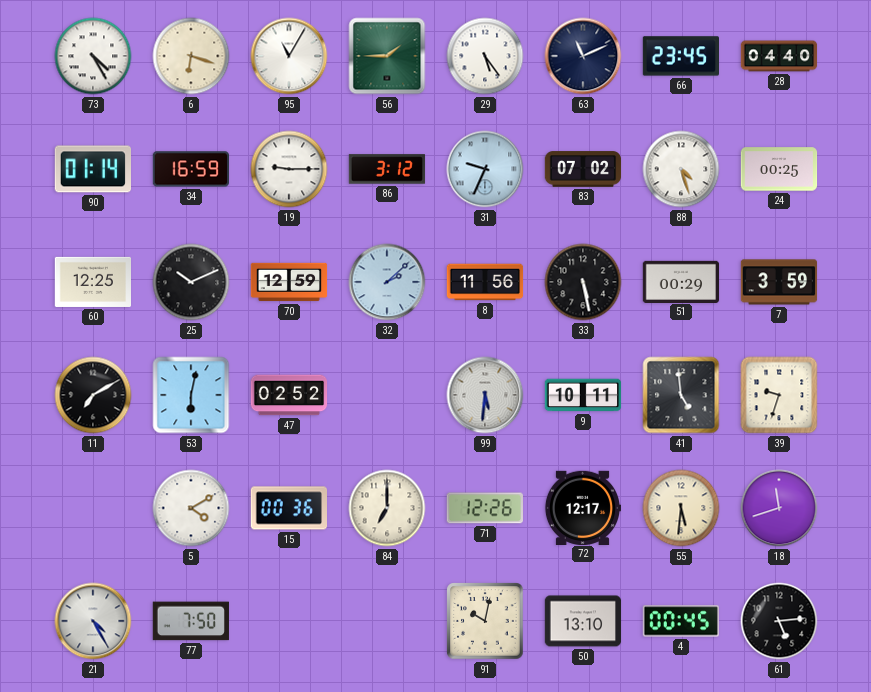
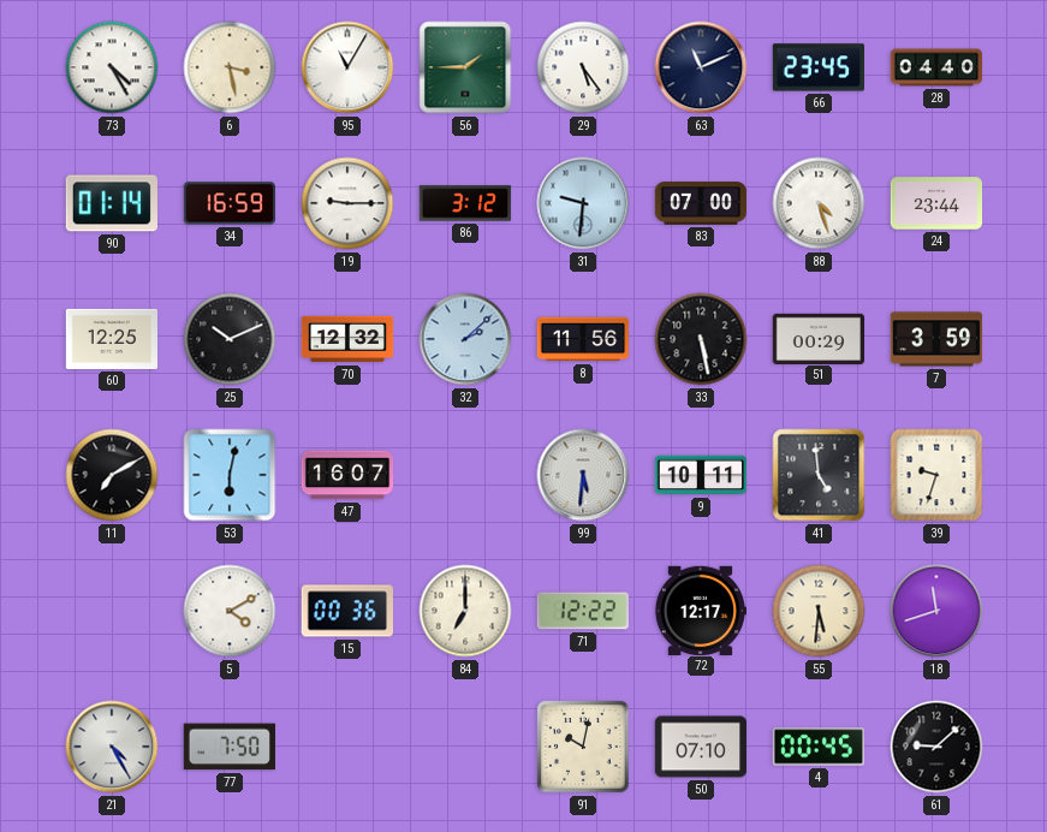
6: 6:18 -> 3:28 (230, 67)
31: 9:34 -> 9:31 (583, 203)
83: 07:02 -> 07:00 (701, 203)
24: 00:25 -> 23:44 (936, 203)
70: 12:59 -> 12:32 (347, 339)
47: 02:52 -> 16:07 (347, 475)
71: 12:26 -> 12:22 (583, 611)
50: 13:10 -> 07:10 (701, 747)
61: 5:14 -> 9:08 (936, 747)
